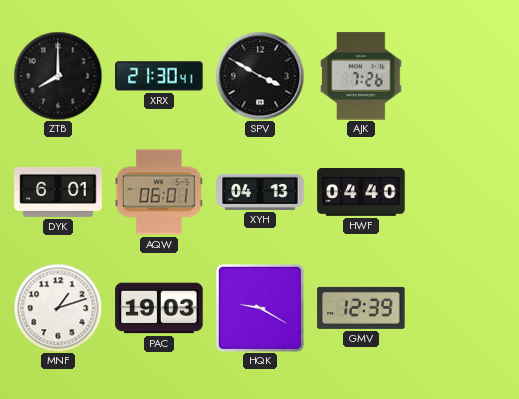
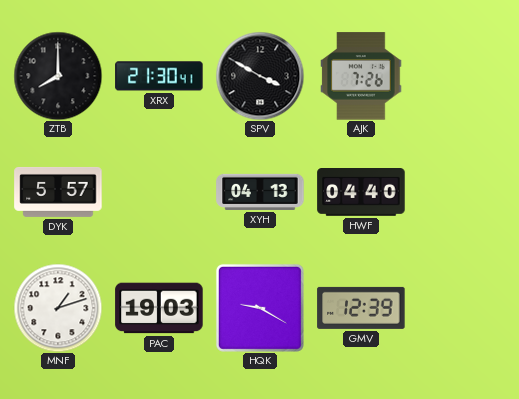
DYK: 6:01 -> 5:57 (58, 192)
AQW: 06:01 -> none (159, 192)
